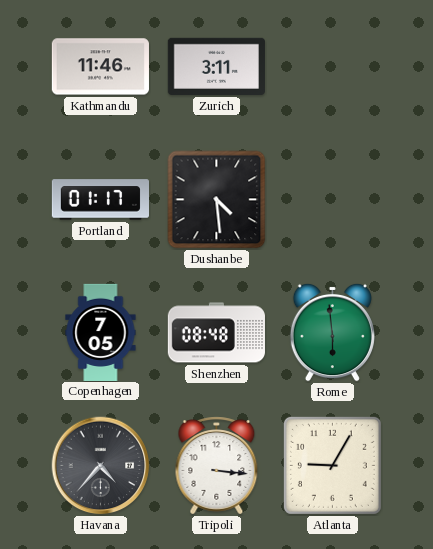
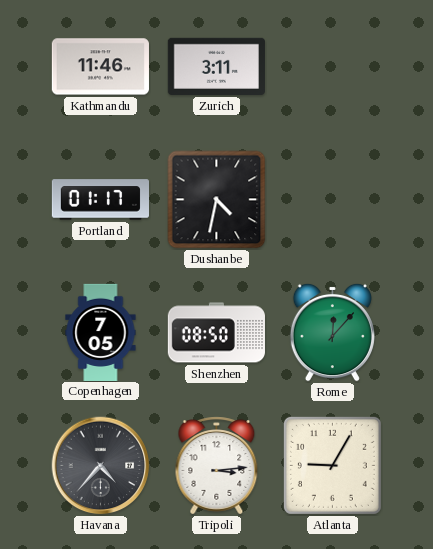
Dushanbe: 4:29 -> 4:32 (217, 200)
Shenzhen: 08:48 -> 08:50 (216, 333)
Rome: 5:59 -> 12:07 (332, 332)
Tripoli: 3:16 -> 3:14 (217, 466)
